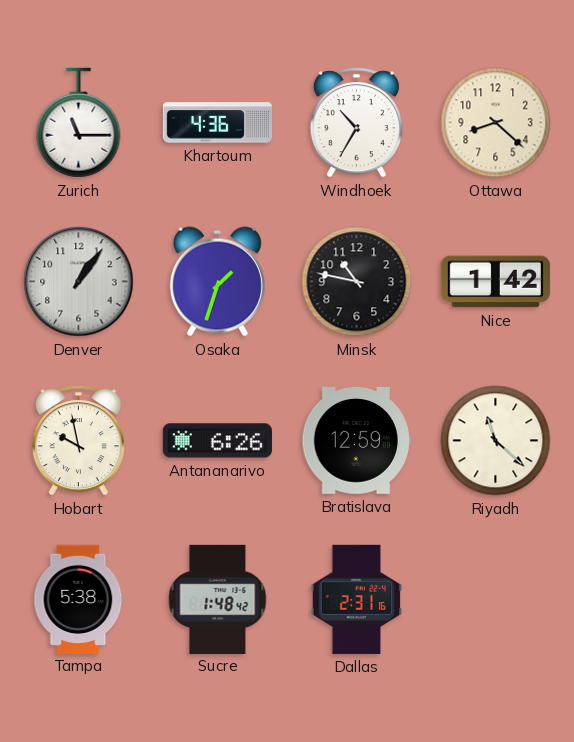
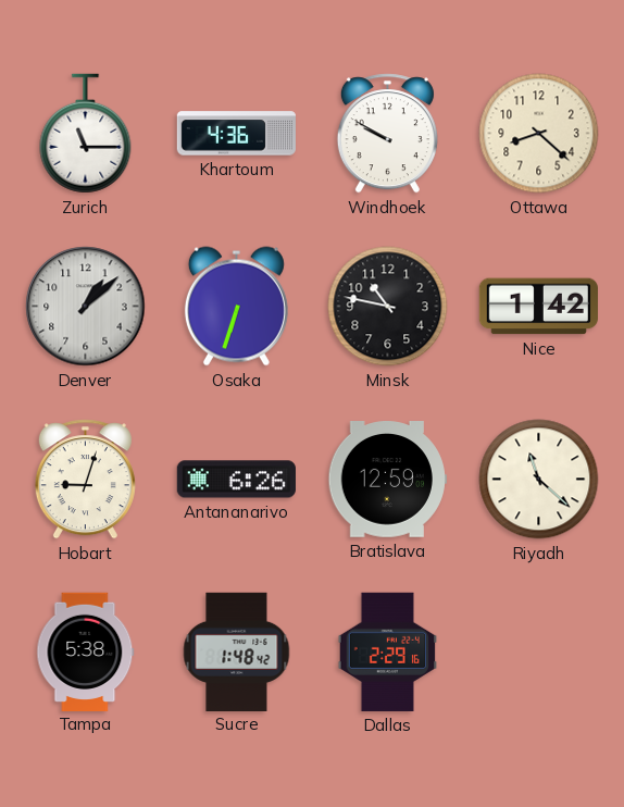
Windhoek: 10:35 -> 9:50 (387, 134)
Denver: 1:06 -> 1:08 (86, 307)
Osaka: 1:33 -> 6:33 (236, 307)
Hobart: 9:58 -> 9:03 (85, 480)
Dallas: 2:31 -> 2:29 (388, 651)
